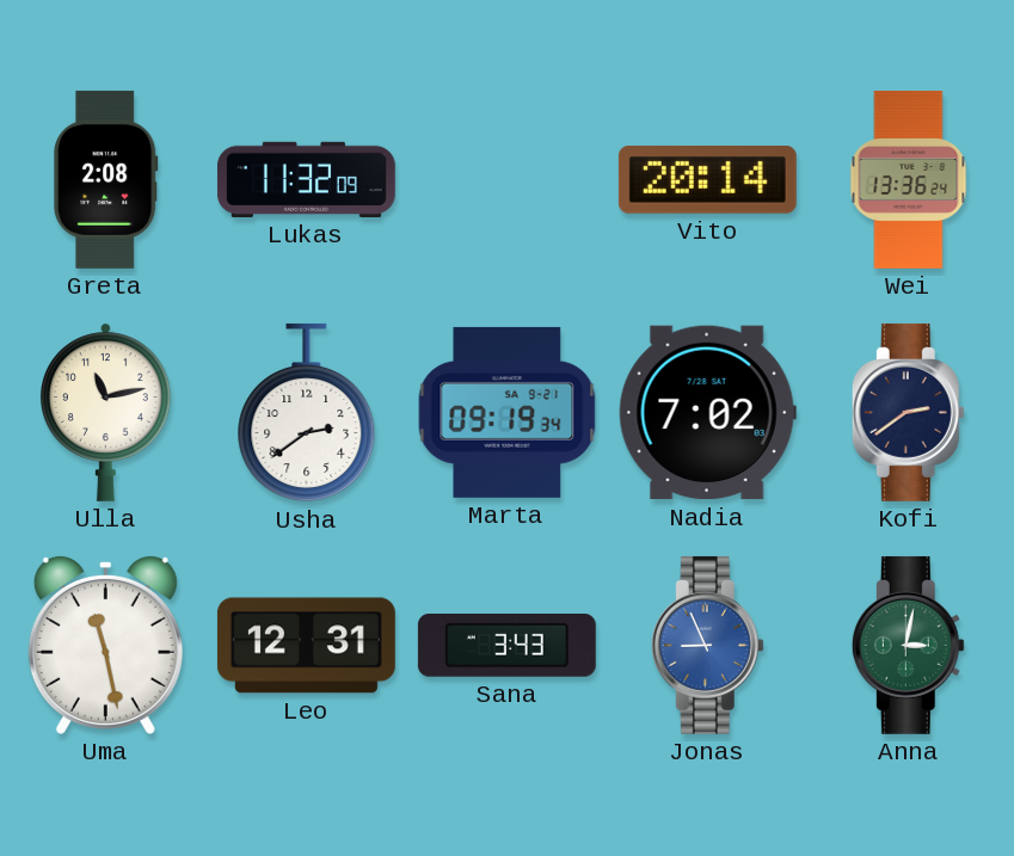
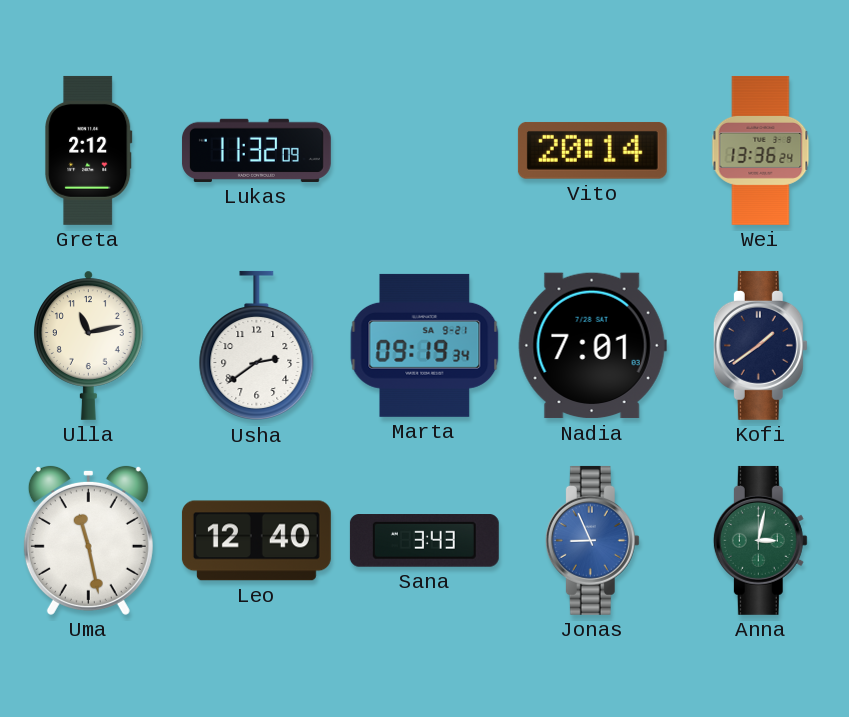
Greta: 2:08 -> 2:12 (89, 150)
Nadia: 7:02 -> 7:01 (592, 346)
Kofi: 2:39 -> 1:39 (760, 345)
Leo: 12:31 -> 12:40 (256, 541)
